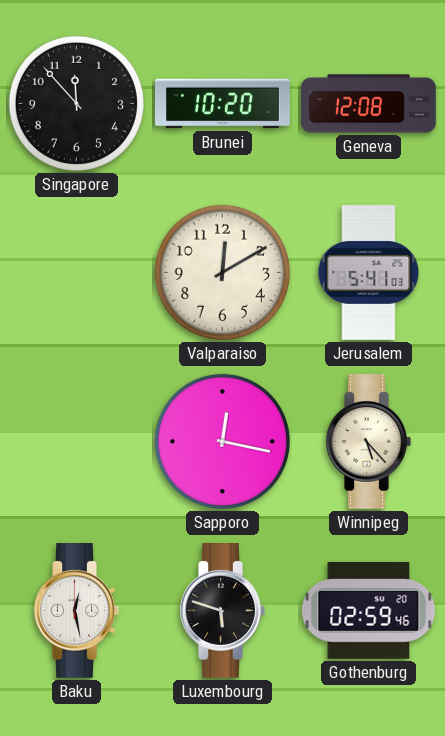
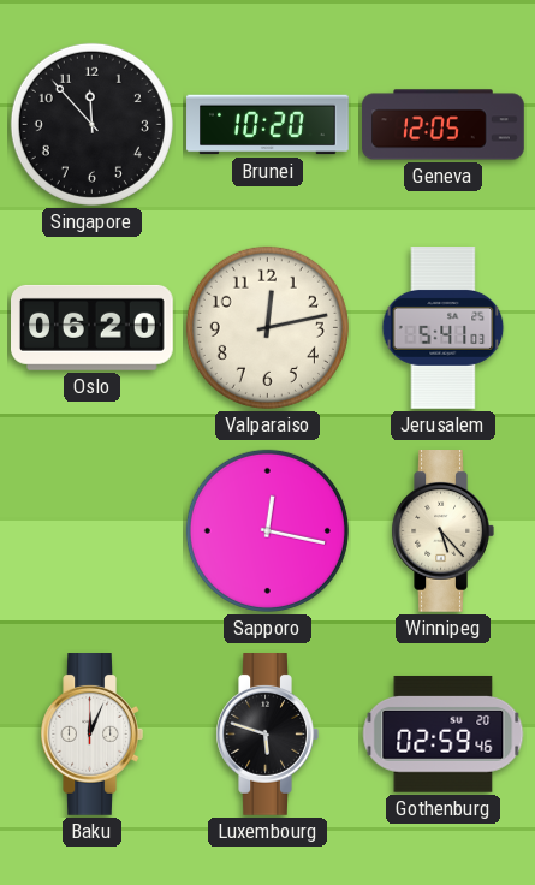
Geneva: 12:08 -> 12:05 (444, 125)
Oslo: none -> 06:20 (93, 327)
Valparaiso: 12:10 -> 12:13 (267, 327)
Baku: 12:28 -> 12:04 (91, 735)
